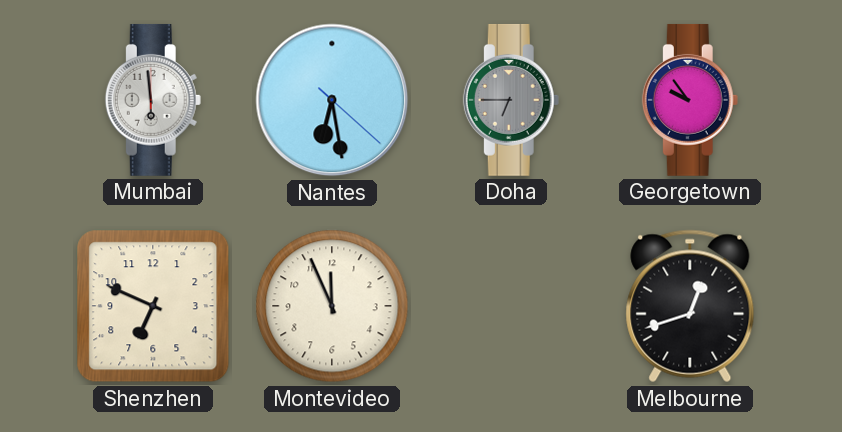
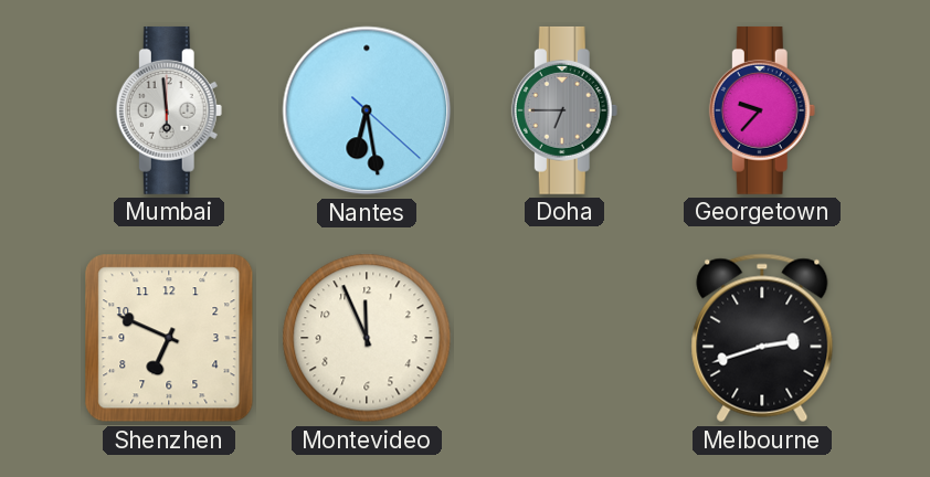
Georgetown: 9:54 -> 9:37 (762, 110)
Melbourne: 12:42 -> 2:42 (762, 338)
